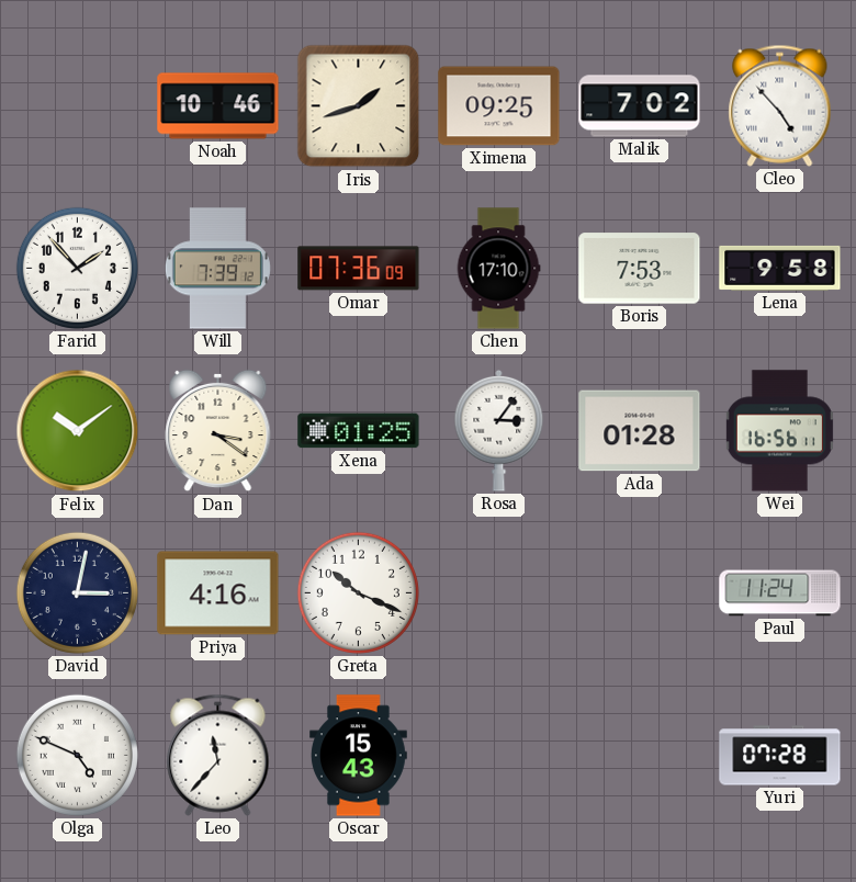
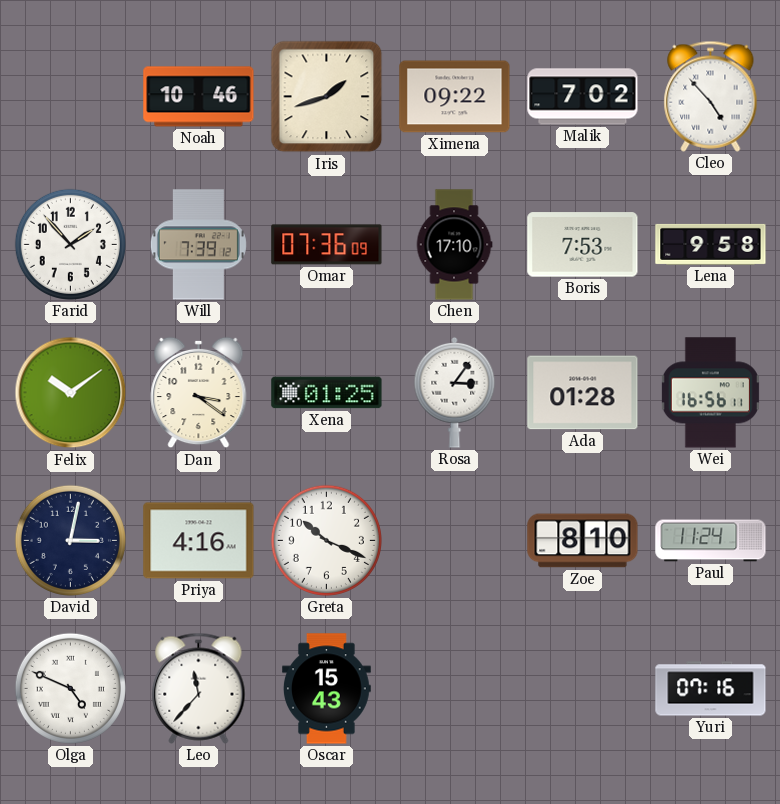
Ximena: 09:25 -> 09:22 (455, 97)
Zoe: none -> 8:10 (583, 541)
Yuri: 07:28 -> 07:16 (711, 689)
